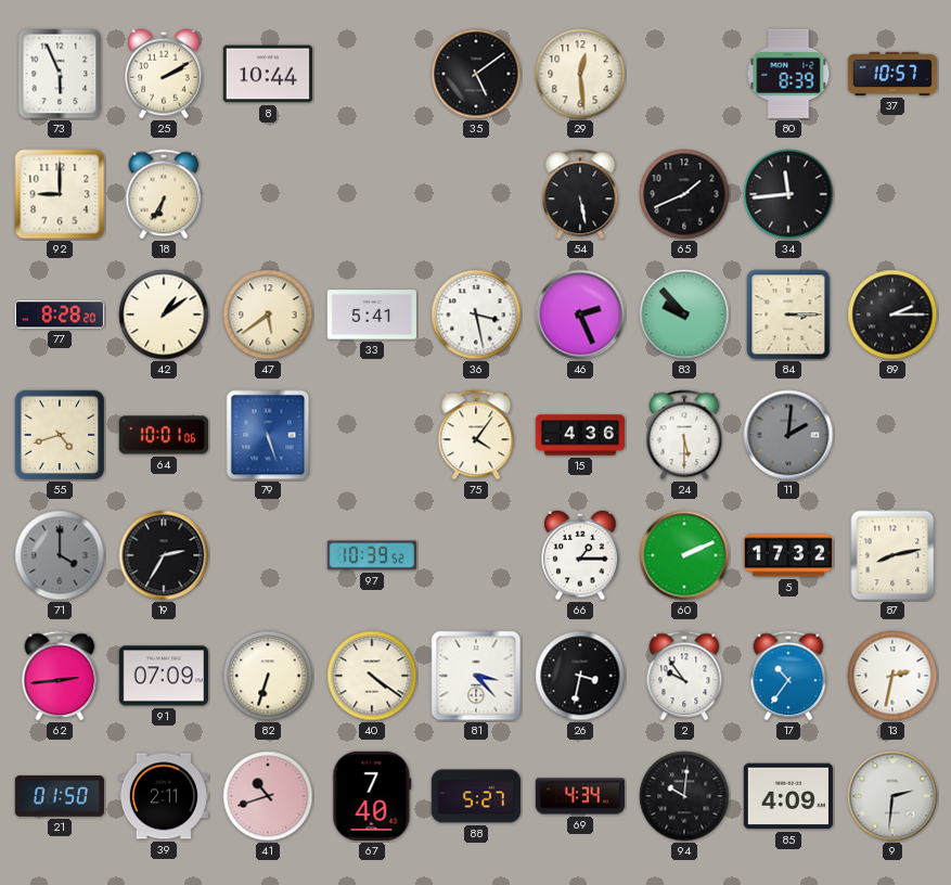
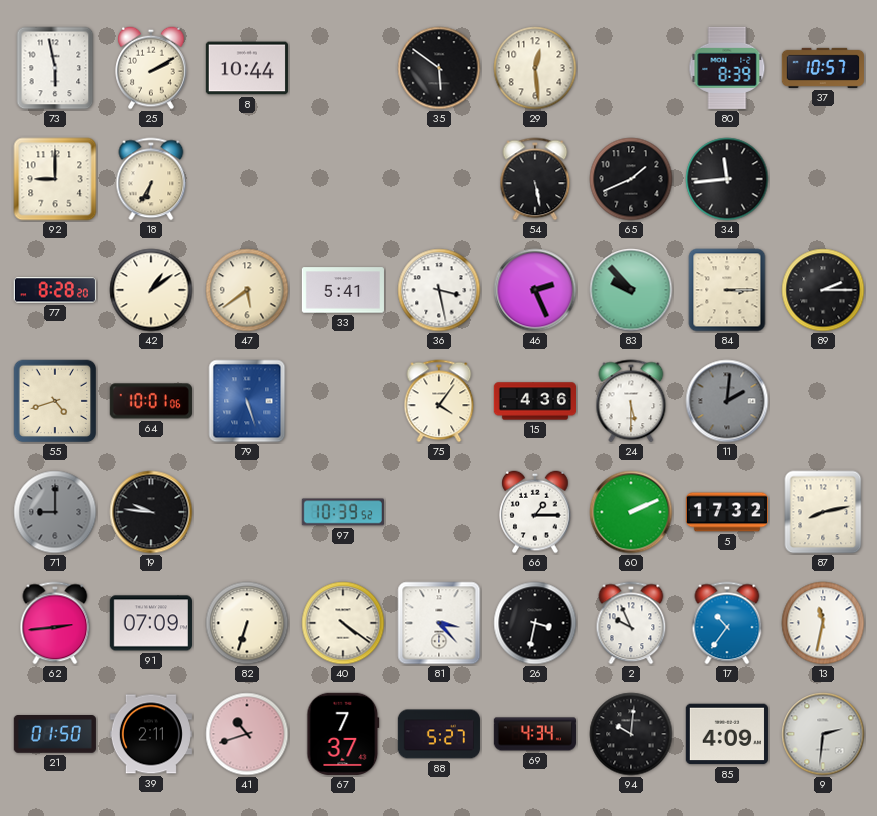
73: 5:56 -> 5:58 (55, 68)
35: 5:09 -> 5:51 (439, 68)
71: 4:00 -> 9:00 (55, 512)
19: 2:35 -> 9:46 (151, 512)
2: 9:54 -> 9:56 (631, 623)
13: 2:32 -> 11:32 (823, 623)
67: 7:40 -> 7:37 (343, 734)
